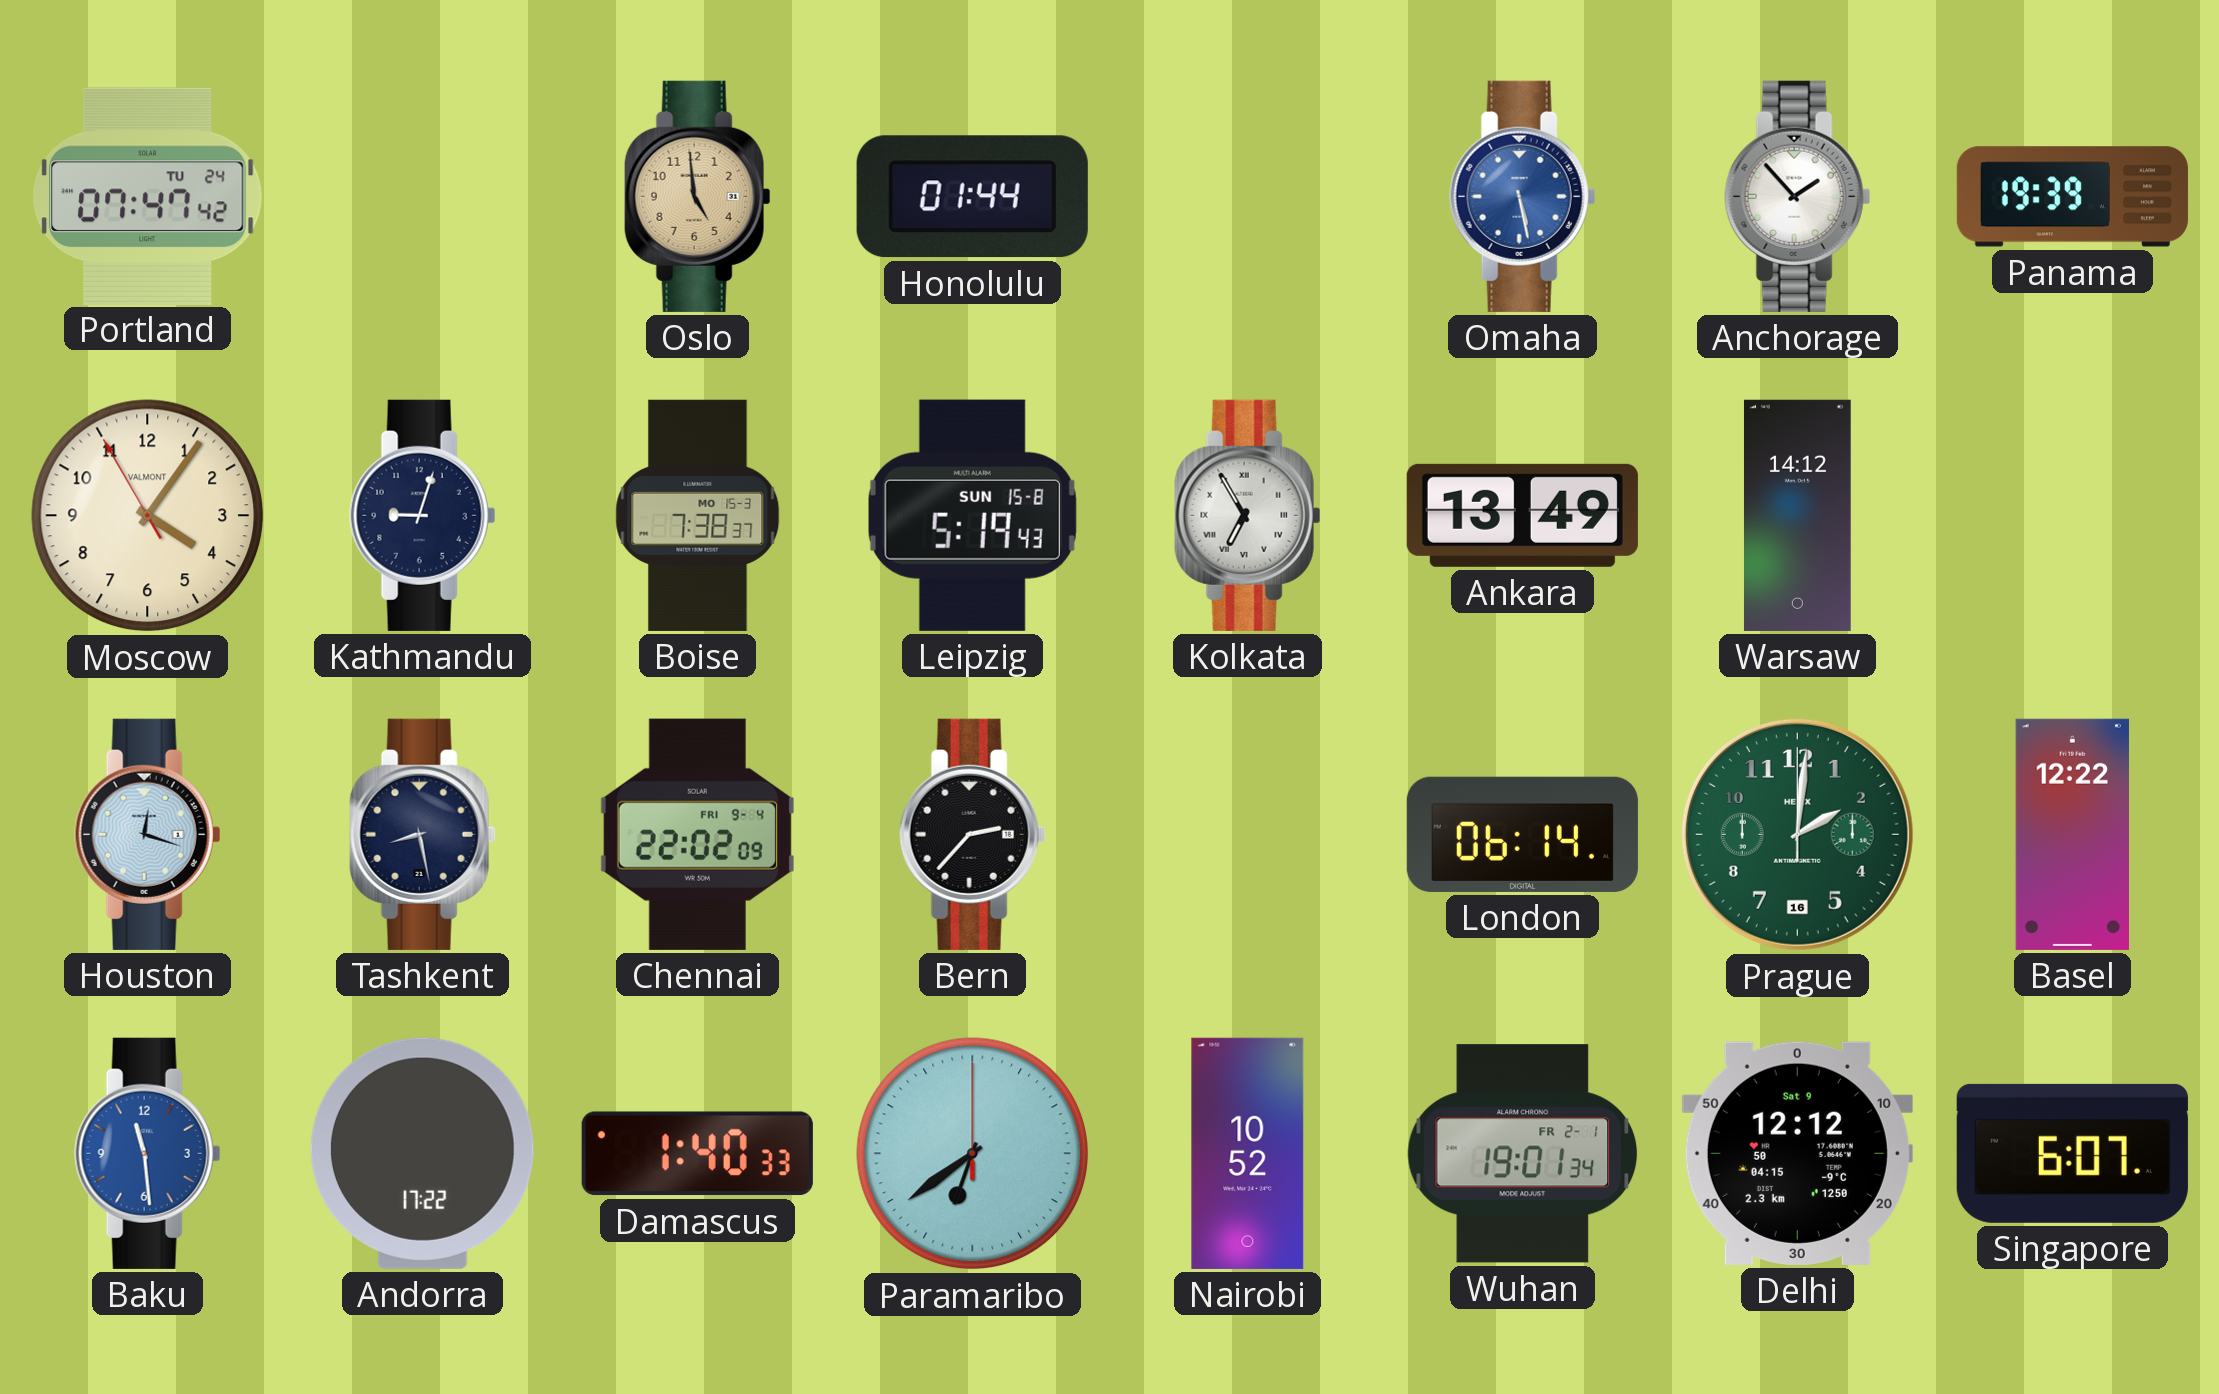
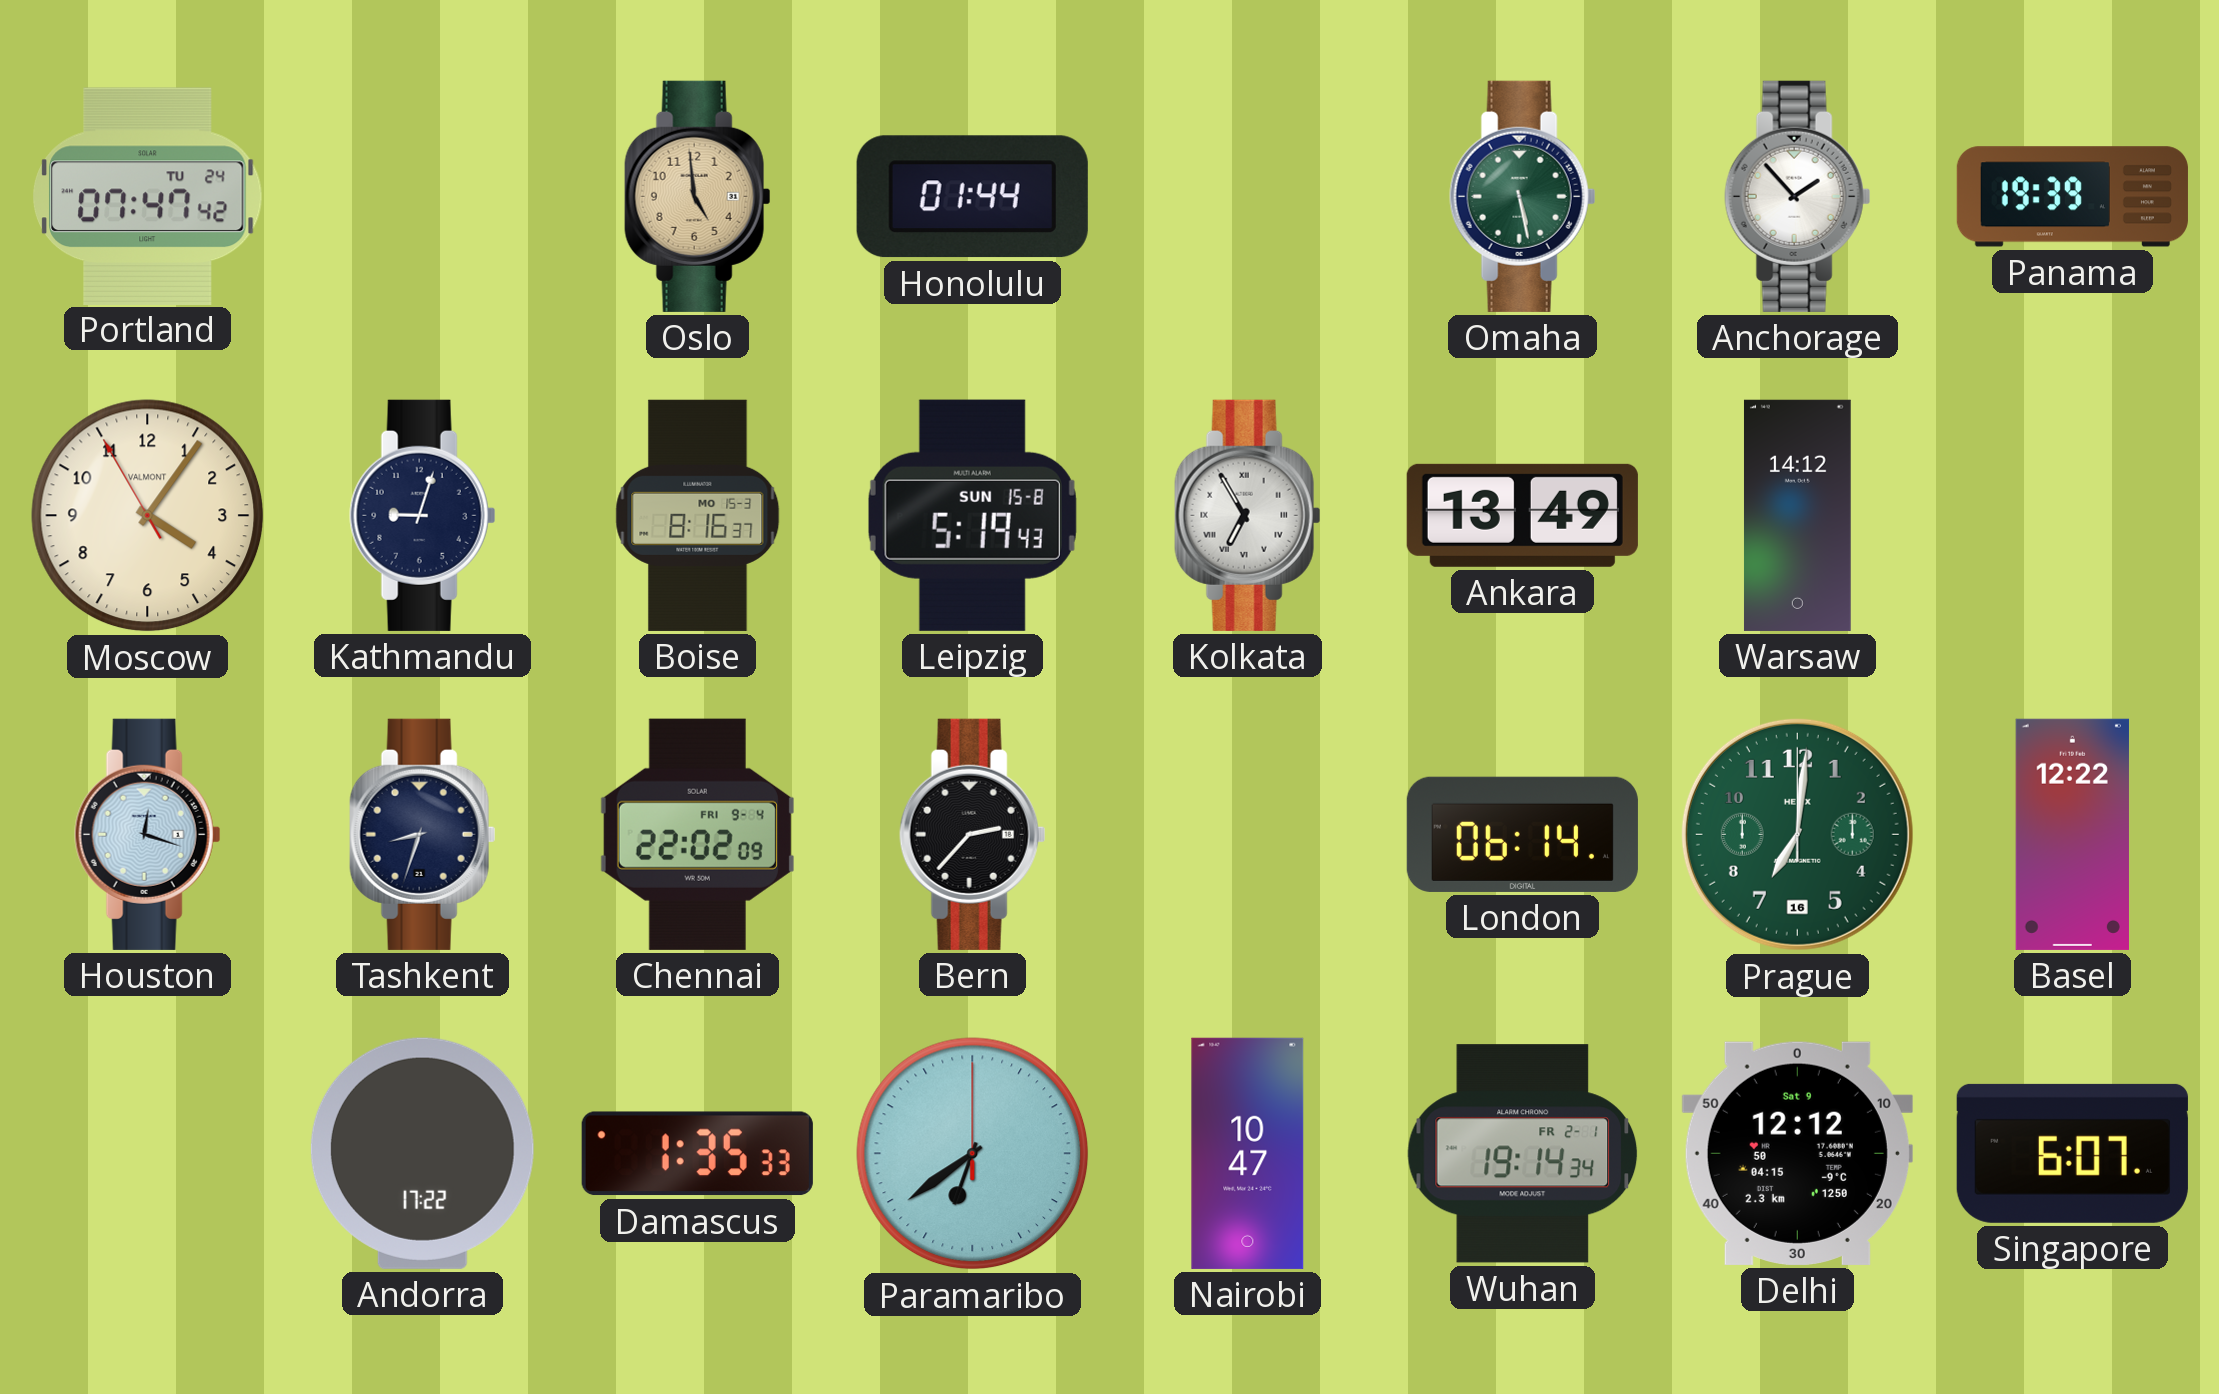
Omaha dial: blue -> green (1523, 196)
Boise: 7:38 -> 8:16 (698, 515)
Tashkent: 8:28 -> 8:33 (423, 834)
Prague: 2:01 -> 7:01 (1797, 834)
Baku: 11:29 -> none (148, 1153)
Damascus: 1:40 -> 1:35 (697, 1154)
Nairobi: 10:52 -> 10:47 (1248, 1153)
Wuhan: 19:01 -> 19:14 (1523, 1154)
